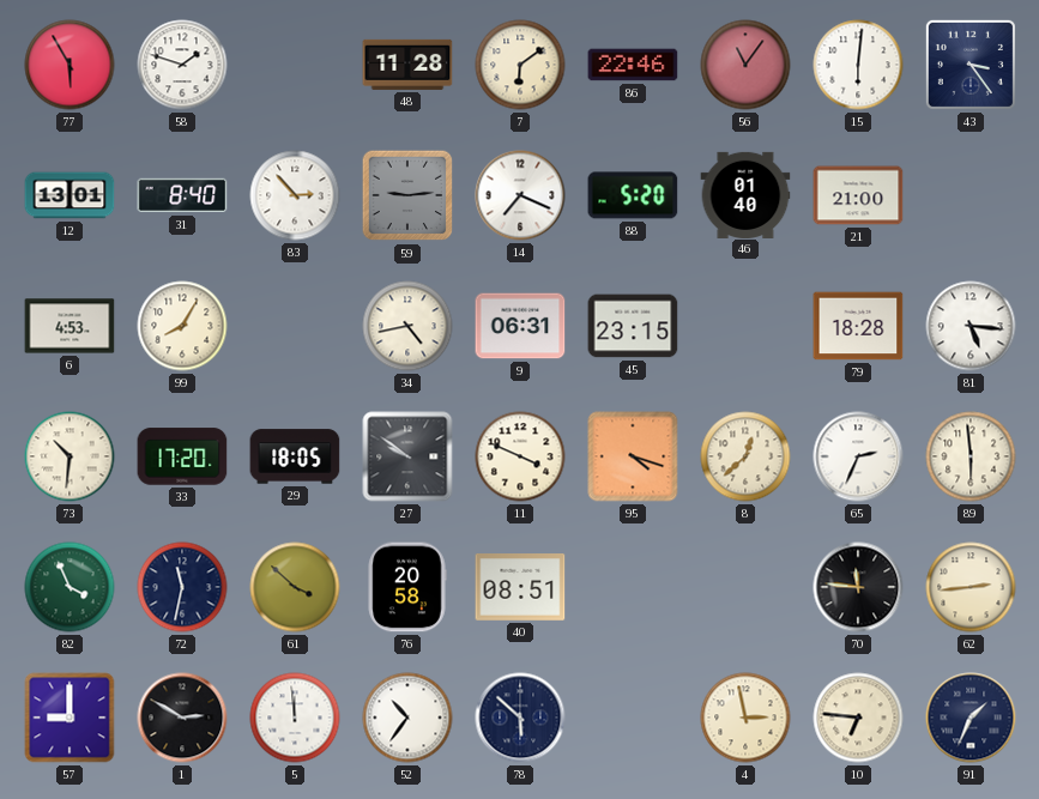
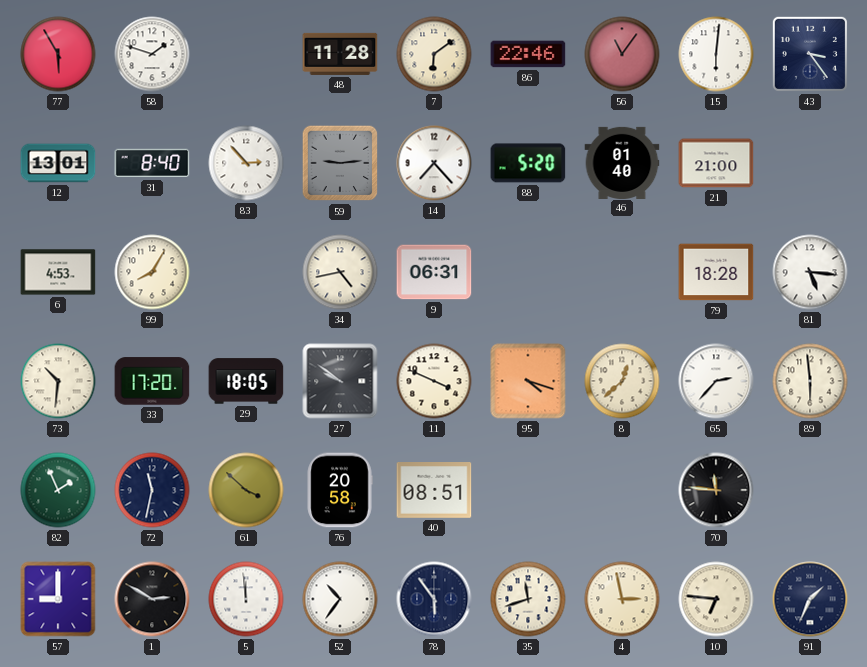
14: 7:19 -> 7:23 (434, 163)
45: 23:15 -> none (633, 326)
65: 2:34 -> 2:37 (716, 381)
82: 3:56 -> 1:56 (58, 490)
62: 2:44 -> none (971, 587)
78: 5:52 -> 5:54 (434, 599)
35: none -> 11:42 (528, 599)
